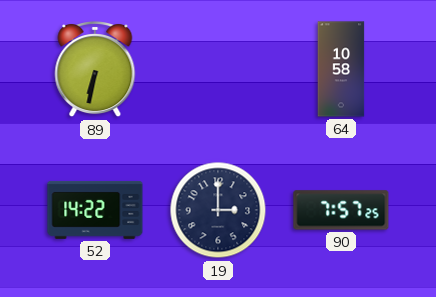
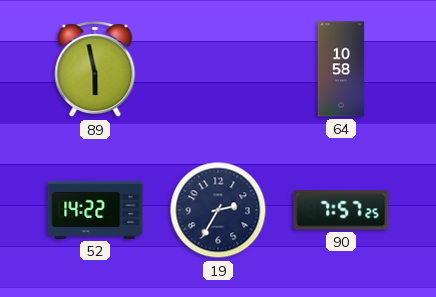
89: 6:32 -> 5:58 (95, 70)
19: 3:00 -> 2:35 (218, 210)
